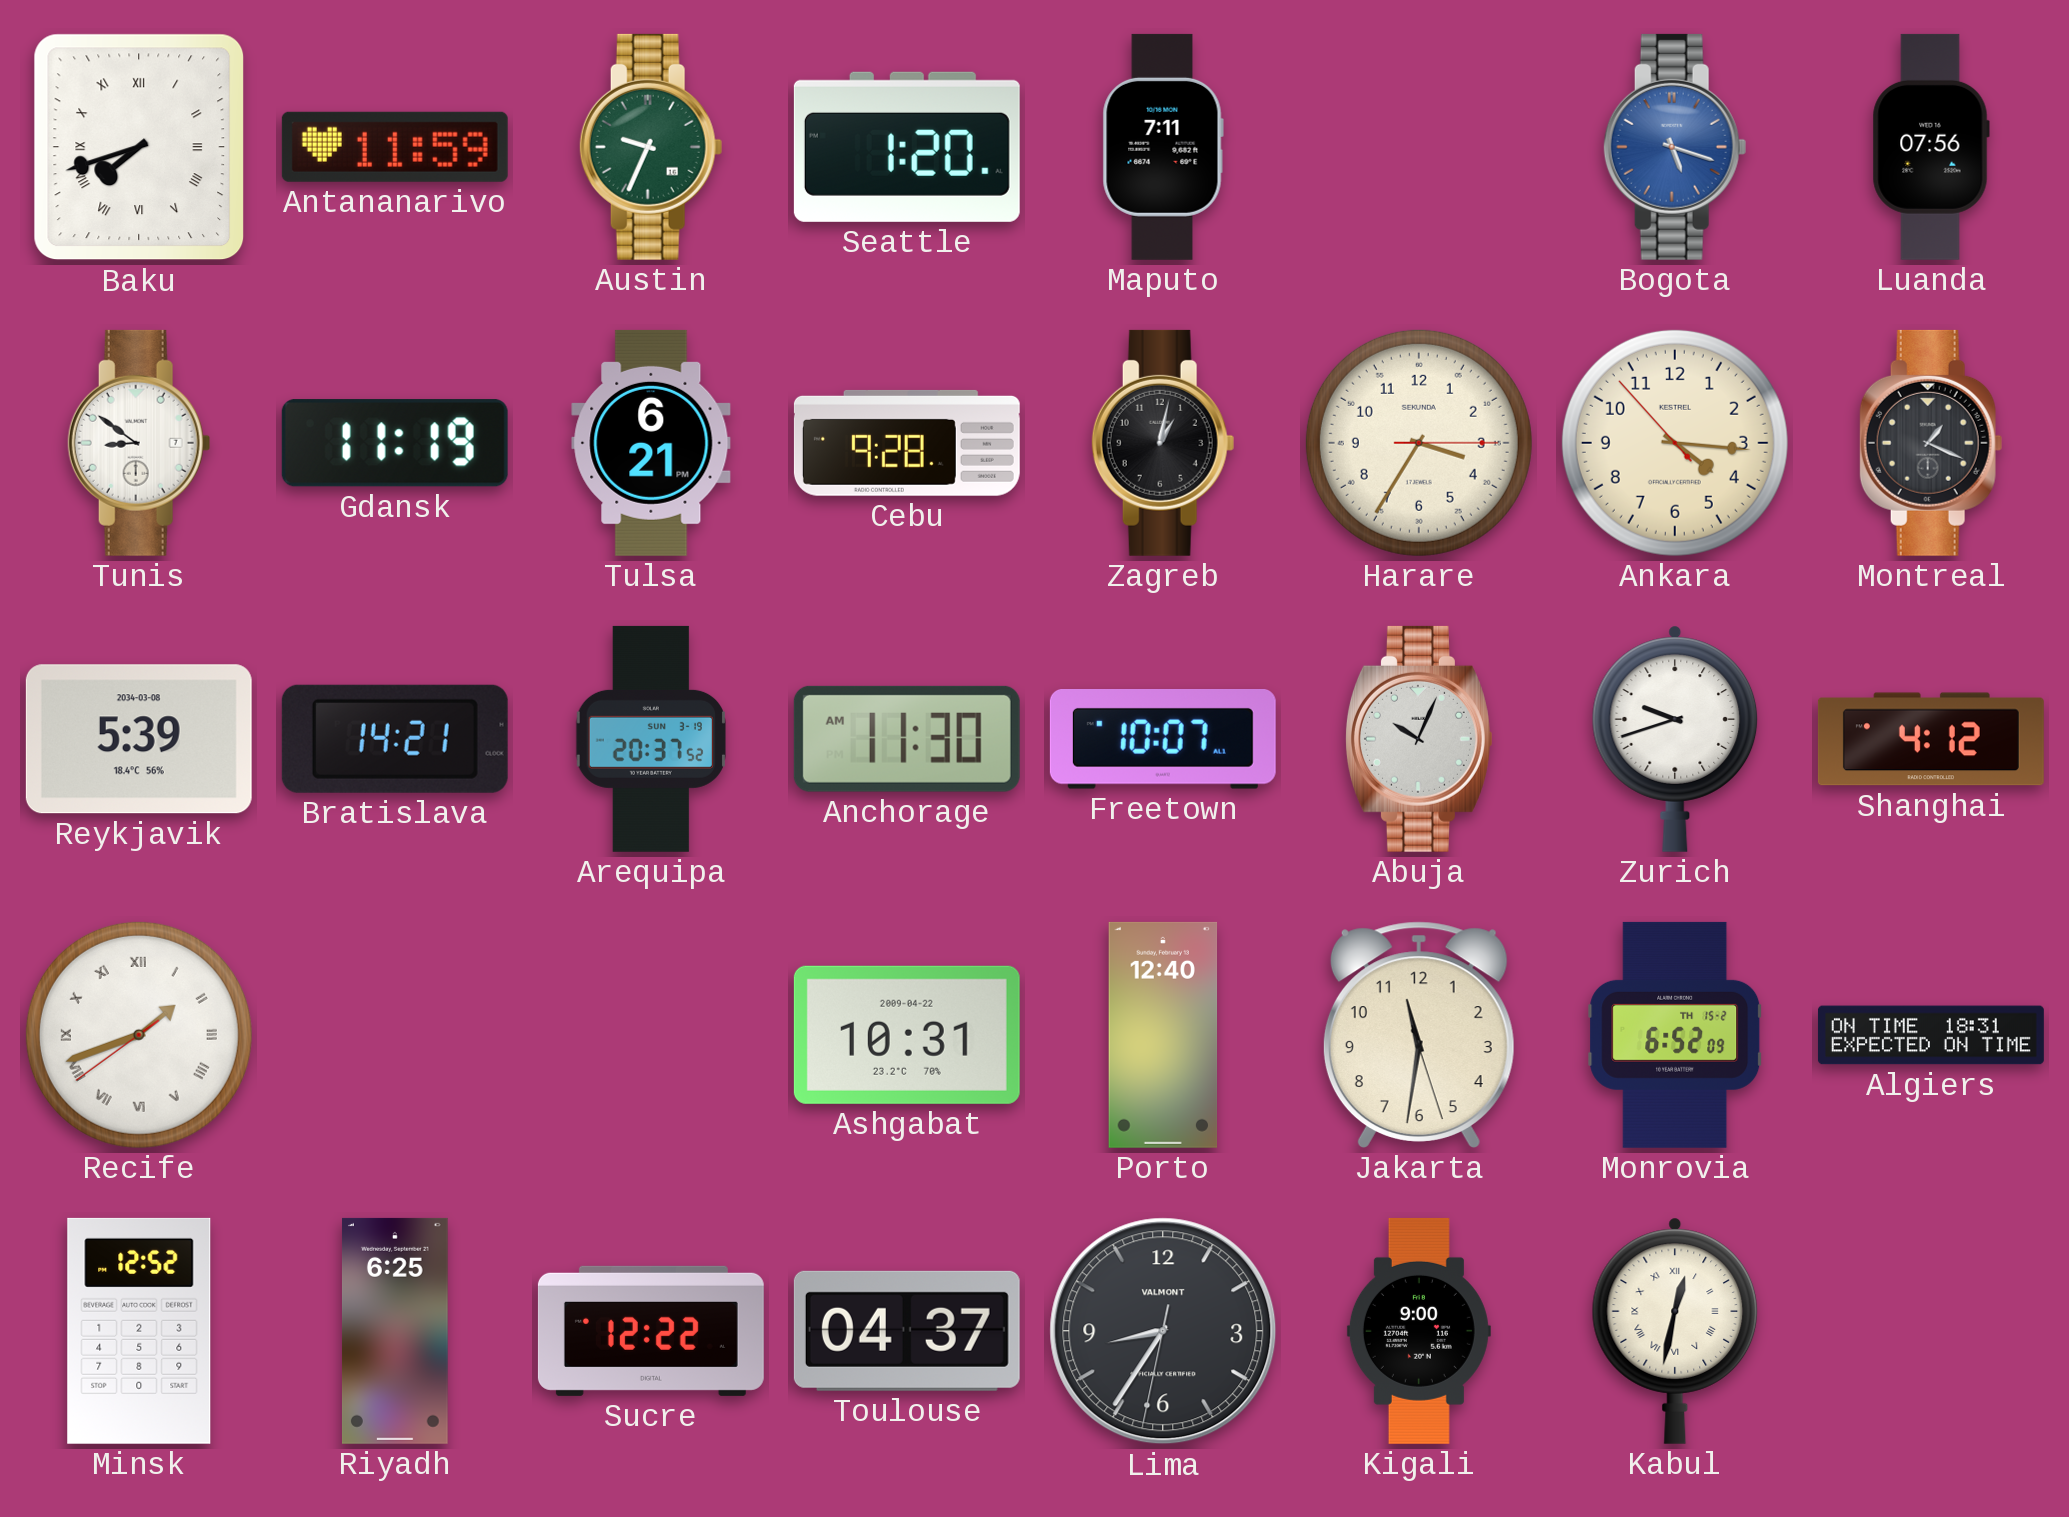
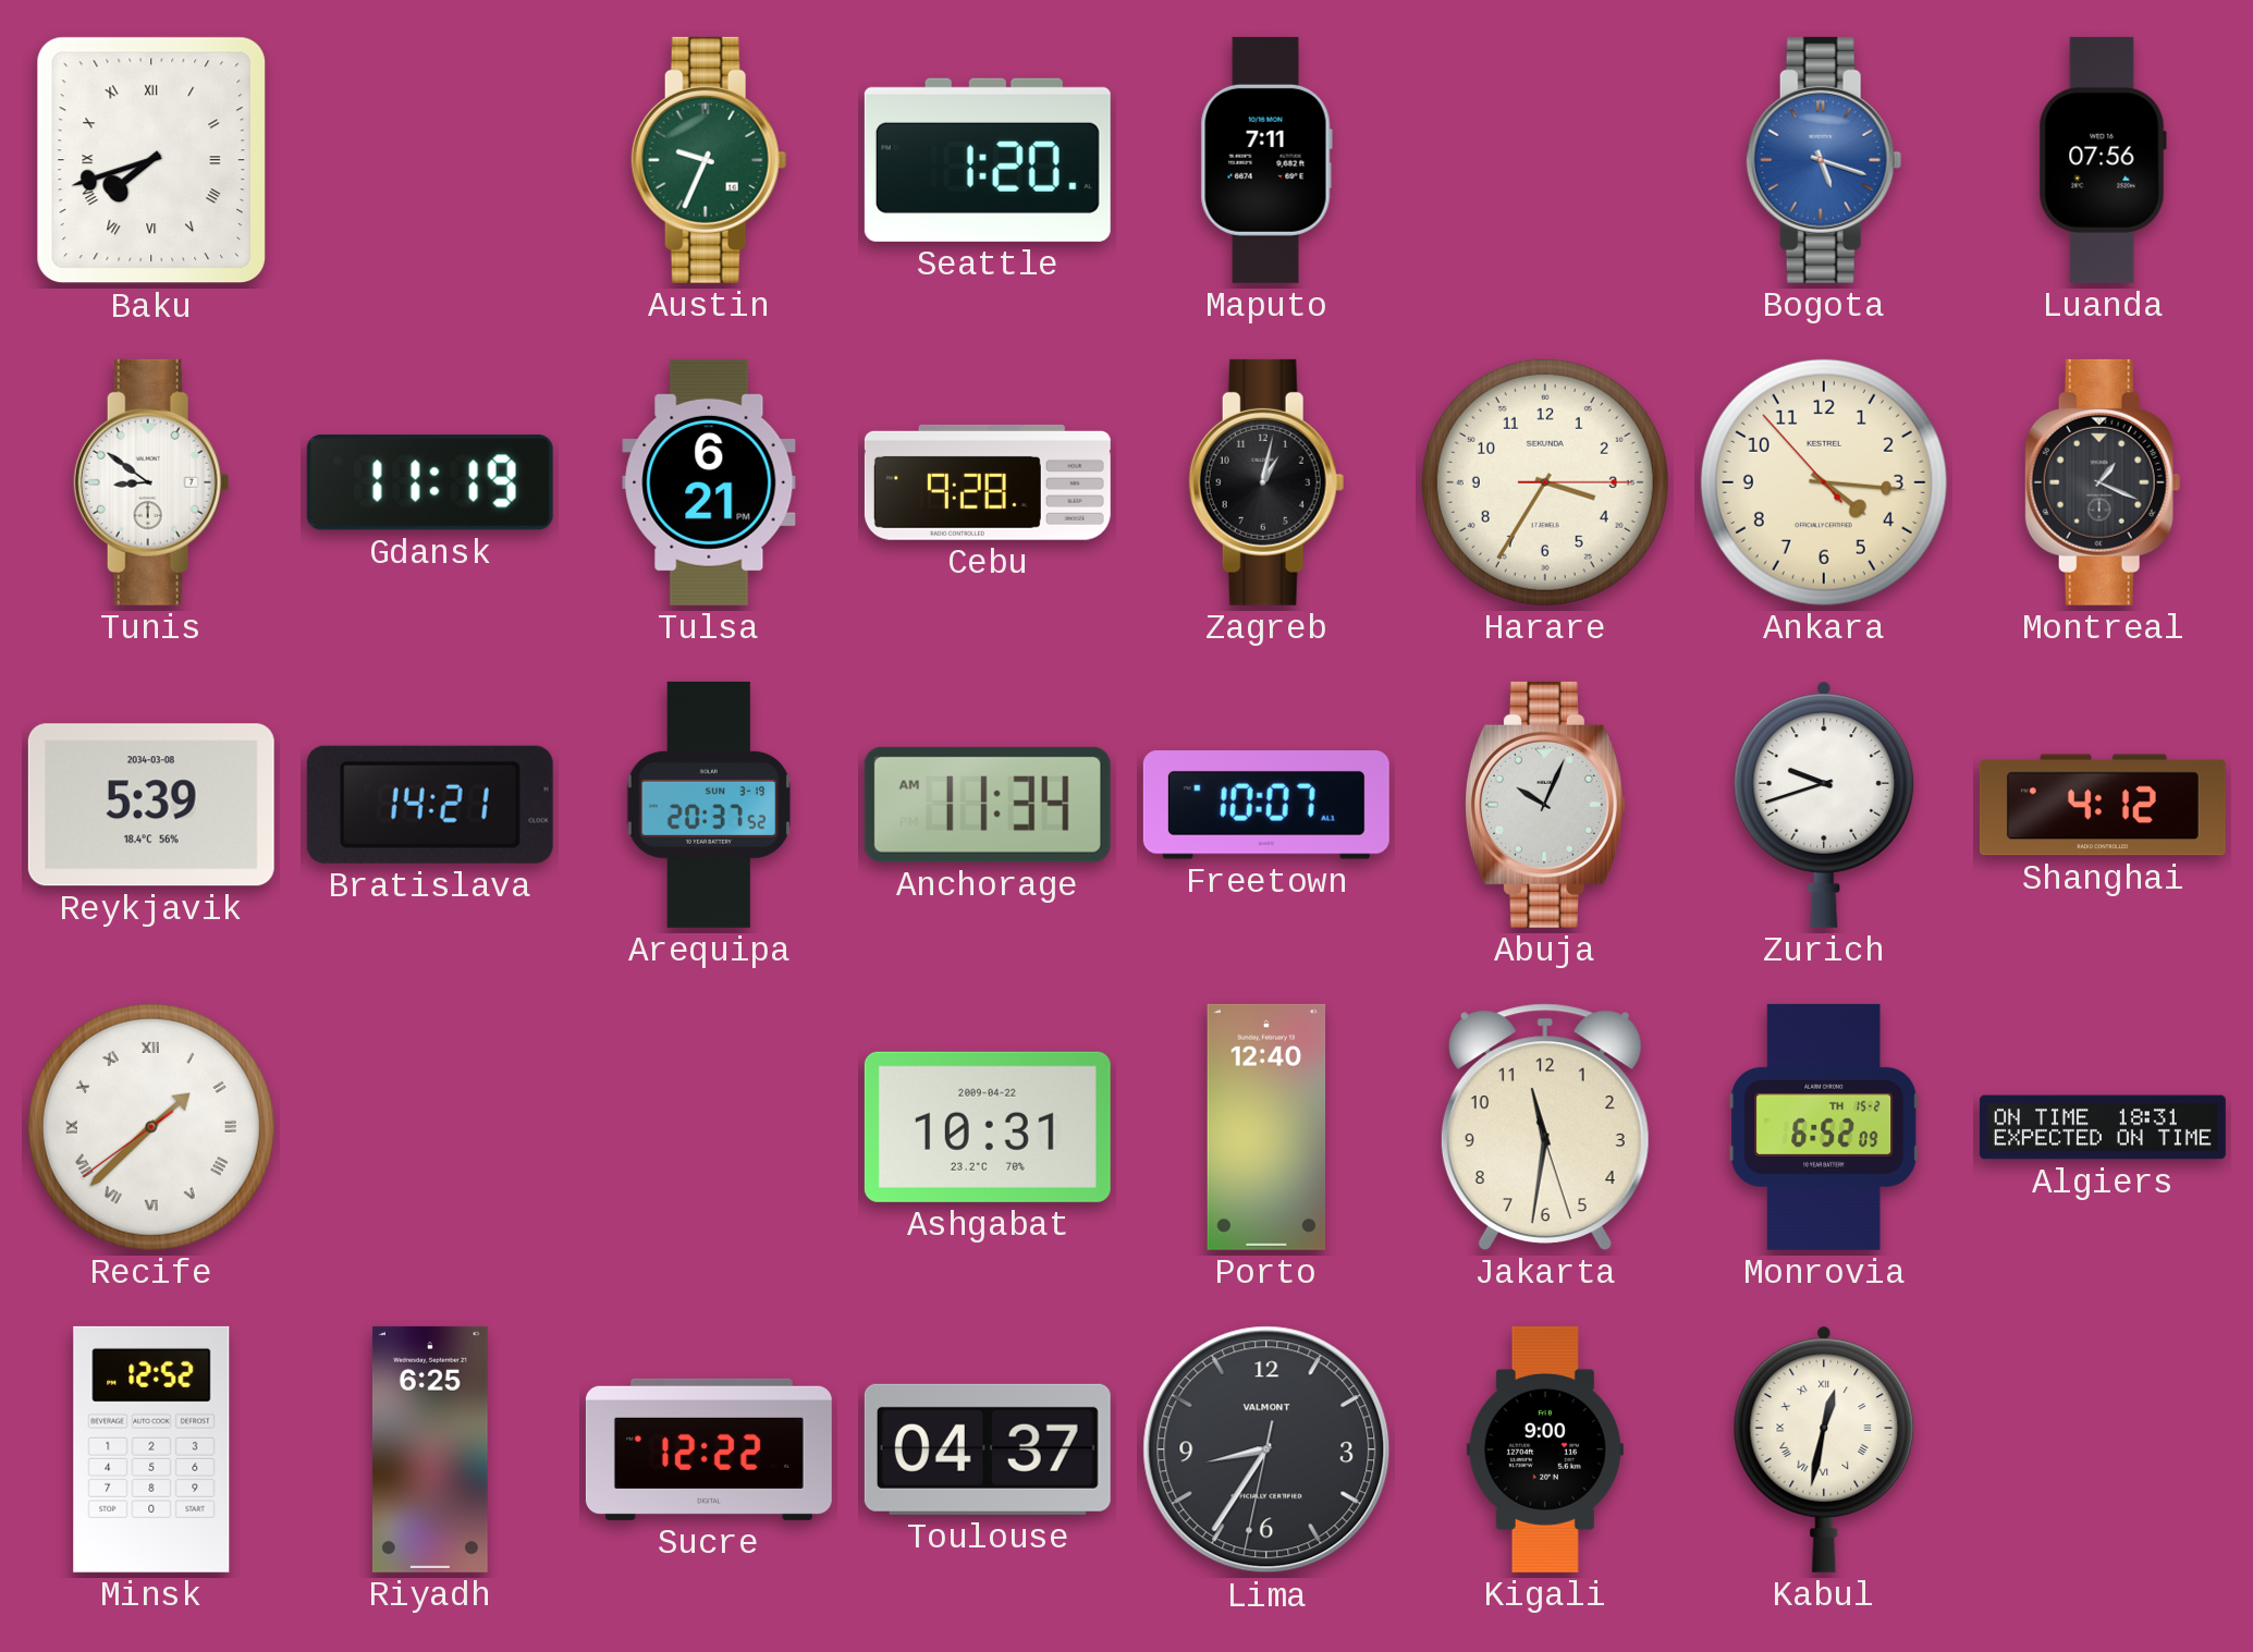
Antananarivo: 11:59 -> none (395, 147)
Anchorage: 11:30 -> 11:34 (988, 805)
Recife: 1:41 -> 1:37 (151, 1127)
